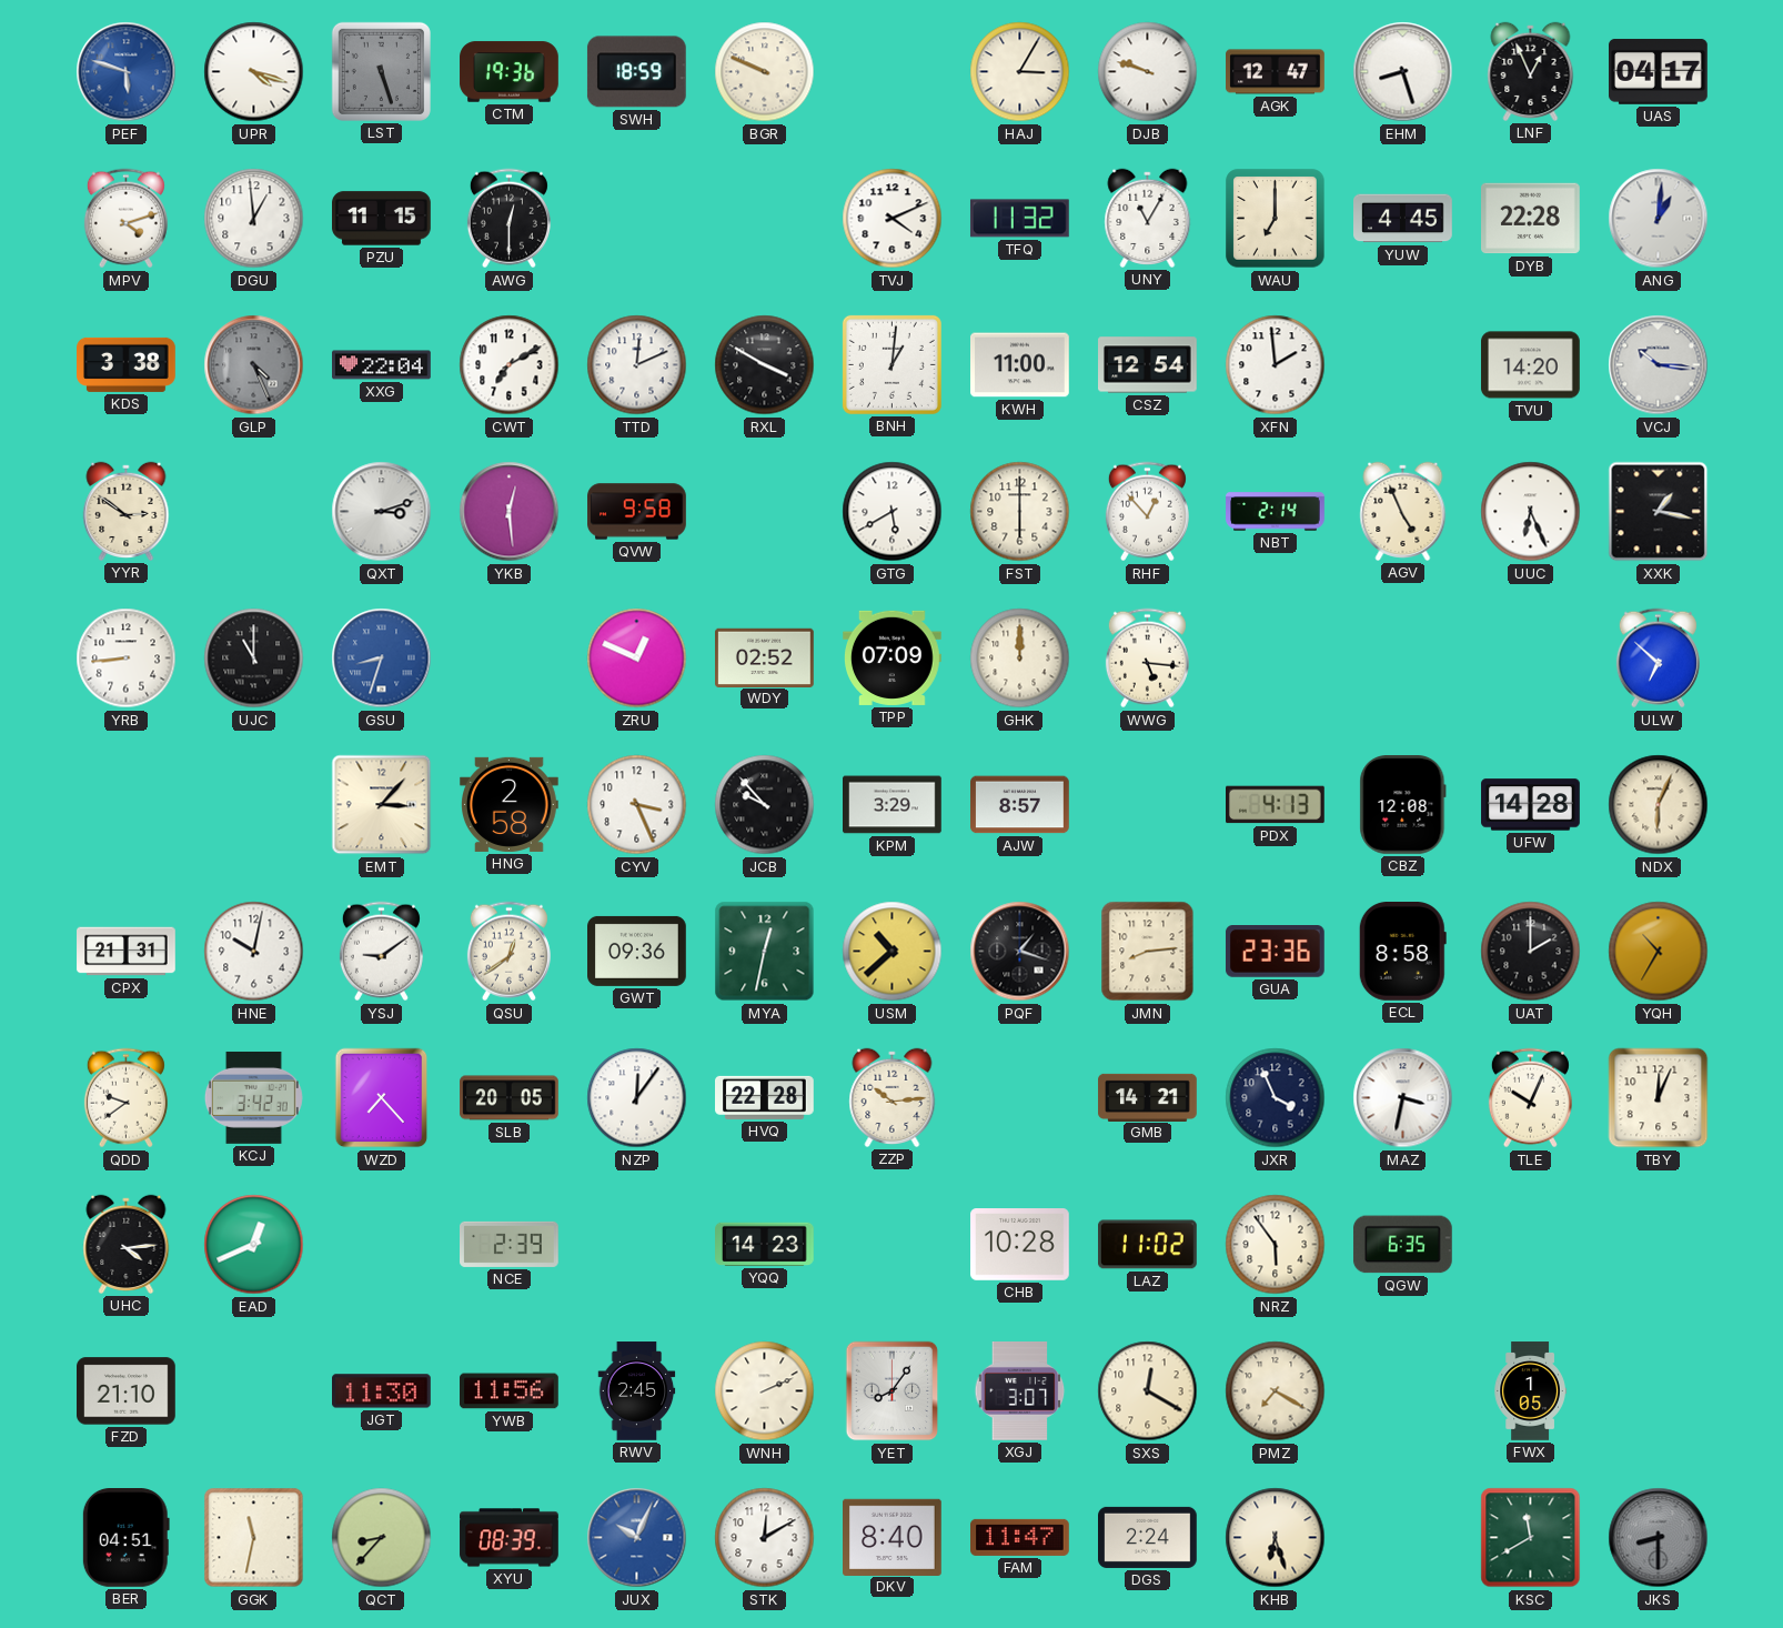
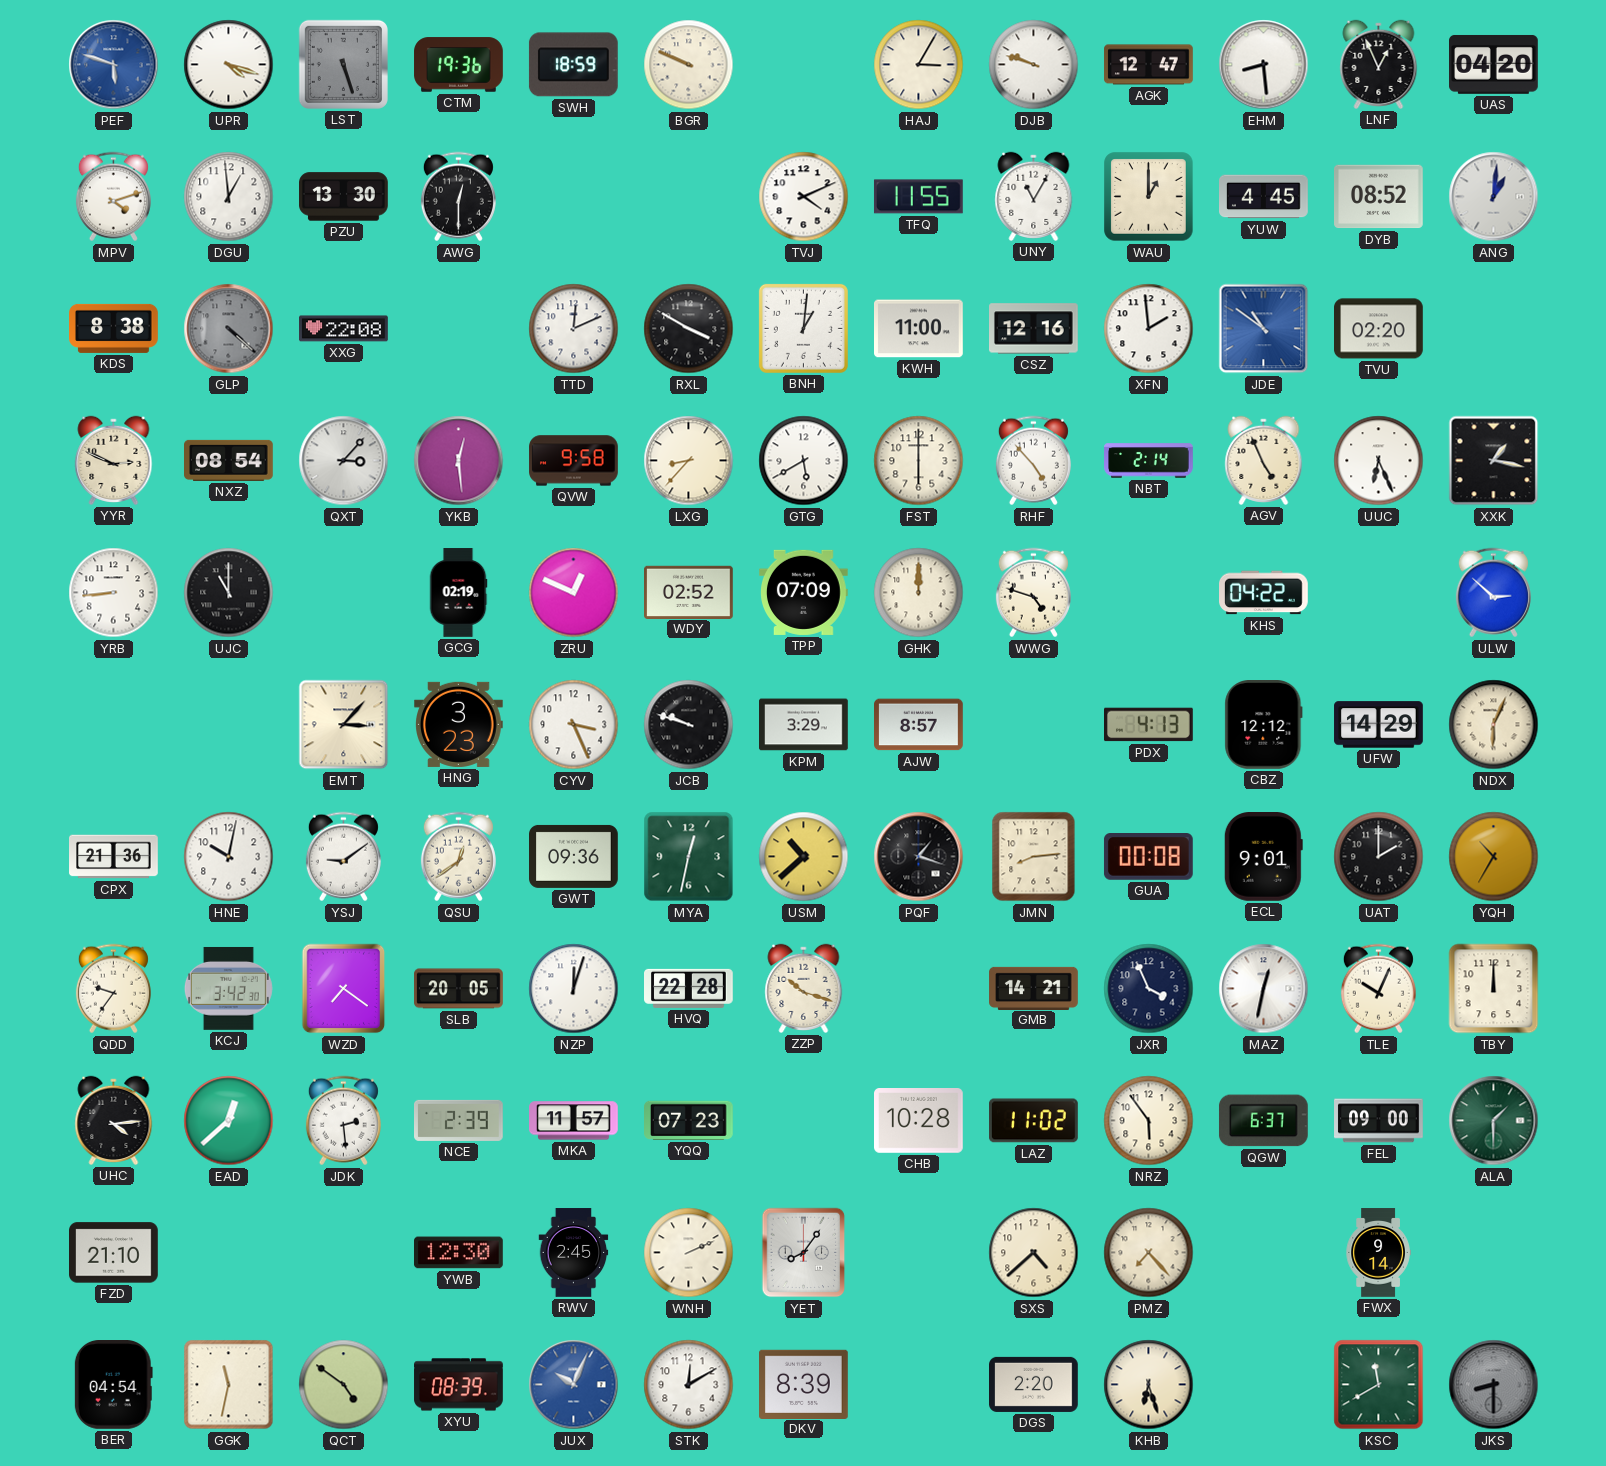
EHM: 8:27 -> 8:29 (1264, 65)
UAS: 04:17 -> 04:20 (1494, 64)
PZU: 11:15 -> 13:30 (344, 197)
TFQ: 11:32 -> 11:55 (918, 197)
WAU: 7:00 -> 1:00 (1149, 197)
DYB: 22:28 -> 08:52 (1379, 197)
KDS: 3:38 -> 8:38 (114, 328)
GLP: 4:26 -> 4:22 (229, 329)
XXG: 22:04 -> 22:08 (344, 329)
CWT: 7:10 -> none (510, 365)
CSZ: 12:54 -> 12:16 (1034, 329)
JDE: none -> 10:51 (1264, 329)
TVU: 14:20 -> 02:20 (1379, 329)
VCJ: 10:16 -> none (1659, 365)
YYR: 2:51 -> 2:49 (114, 460)
NXZ: none -> 08:54 (229, 460)
QXT: 3:12 -> 3:07 (344, 461)
LXG: none -> 8:37 (689, 461)
RHF: 12:53 -> 4:53 (1033, 461)
GSU: 8:33 -> none (382, 659)
GCG: none -> 02:19 (458, 593)
WWG: 5:16 -> 4:48 (1033, 593)
KHS: none -> 04:22 (1264, 593)
ULW: 6:52 -> 2:52 (1493, 593)
HNG: 2:58 -> 3:23 (459, 724)
JCB: 9:53 -> 9:48 (689, 725)
CBZ: 12:08 -> 12:12 (1264, 725)
UFW: 14:28 -> 14:29 (1379, 725)
CPX: 21:31 -> 21:36 (114, 857)
GUA: 23:36 -> 00:08 (1148, 857)
ECL: 8:58 -> 9:01 (1263, 857)
QDD: 9:39 -> 9:36 (113, 989)
WZD: 7:23 -> 7:21 (344, 989)
NZP: 12:06 -> 12:03 (574, 989)
ZZP: 10:14 -> 10:18 (804, 988)
MAZ: 3:32 -> 12:32 (1264, 989)
TBY: 12:04 -> 12:00 (1494, 989)
EAD: 12:41 -> 12:38 (229, 1121)
JDK: none -> 2:29 (343, 1121)
MKA: none -> 11:57 (574, 1121)
YQQ: 14:23 -> 07:23 (689, 1120)
QGW: 6:35 -> 6:37 (1263, 1121)
FEL: none -> 09:00 (1379, 1121)
ALA: none -> 1:30 (1494, 1121)
JGT: 11:30 -> none (382, 1391)
YWB: 11:56 -> 12:30 (459, 1253)
XGJ: 3:07 -> none (1020, 1391)
SXS: 12:20 -> 4:38 (1034, 1253)
PMZ: 7:20 -> 7:23 (1149, 1253)
FWX: 1:05 -> 9:14 (1378, 1253)
BER: 04:51 -> 04:54 (113, 1385)
QCT: 8:37 -> 4:51 (344, 1385)
DKV: 8:40 -> 8:39 (804, 1384)
FAM: 11:47 -> none (1020, 1537)
DGS: 2:24 -> 2:20 (1034, 1384)
